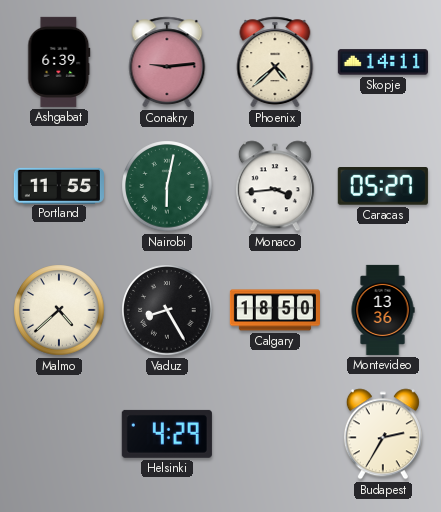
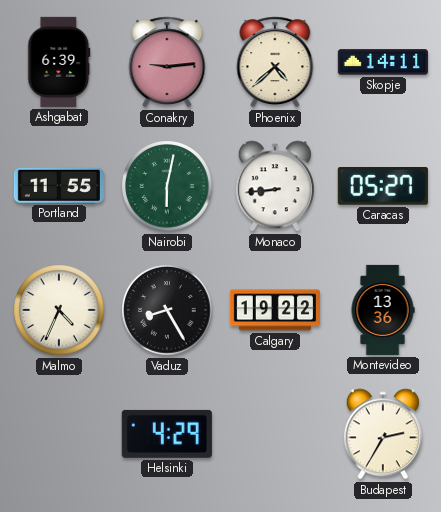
Monaco: 3:44 -> 8:44 (275, 186)
Malmo: 4:38 -> 4:34 (59, 310)
Calgary: 18:50 -> 19:22 (275, 310)
